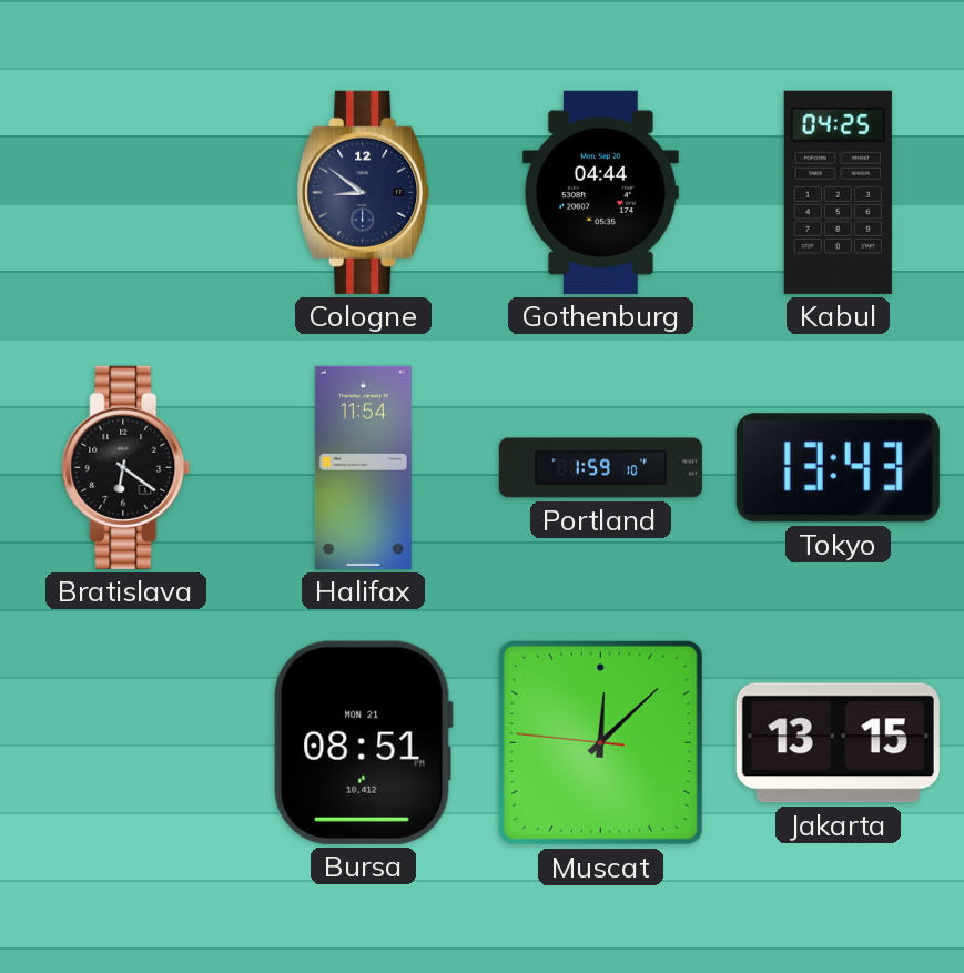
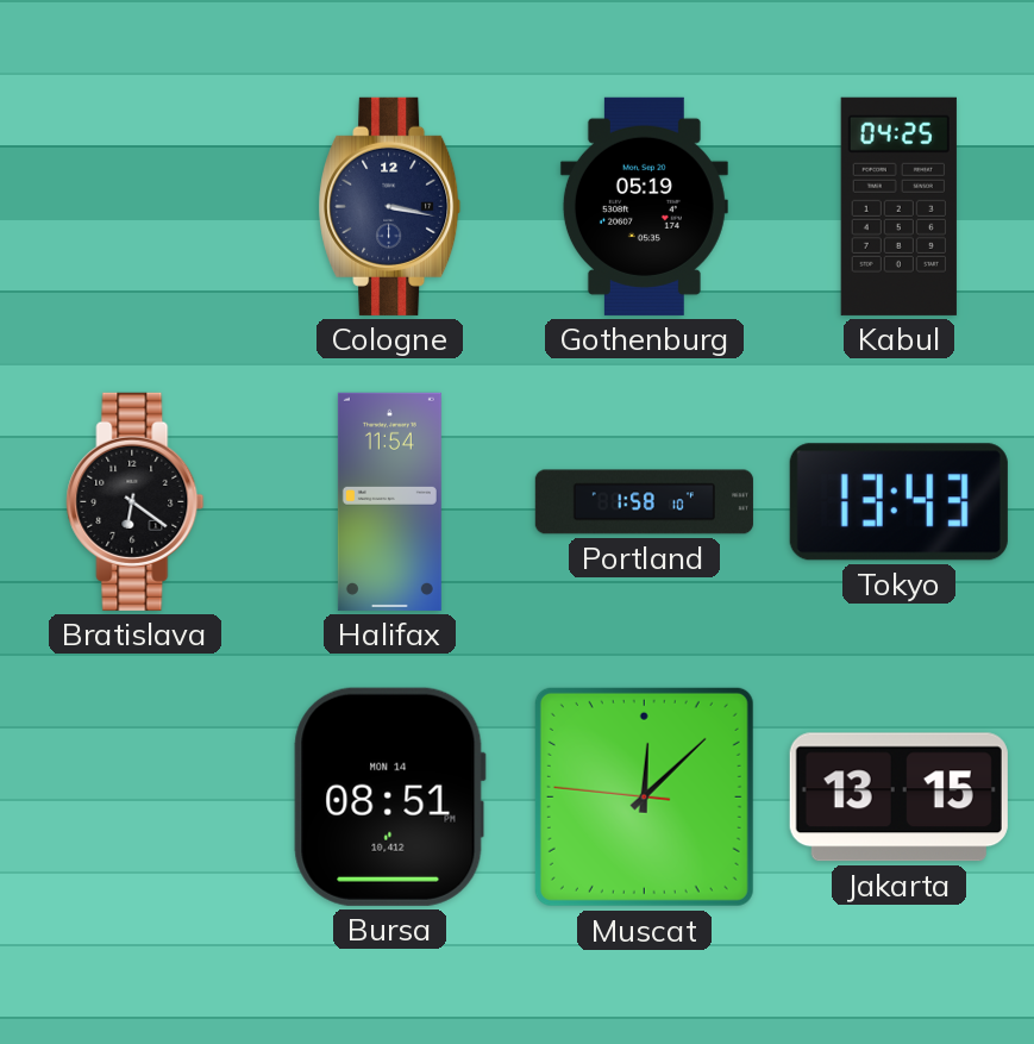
Cologne: 8:51 -> 3:17 (390, 206)
Gothenburg: 04:44 -> 05:19 (644, 206)
Portland: 1:59 -> 1:58 (644, 502)
Bursa date: MON 21 -> MON 14 (389, 796)
